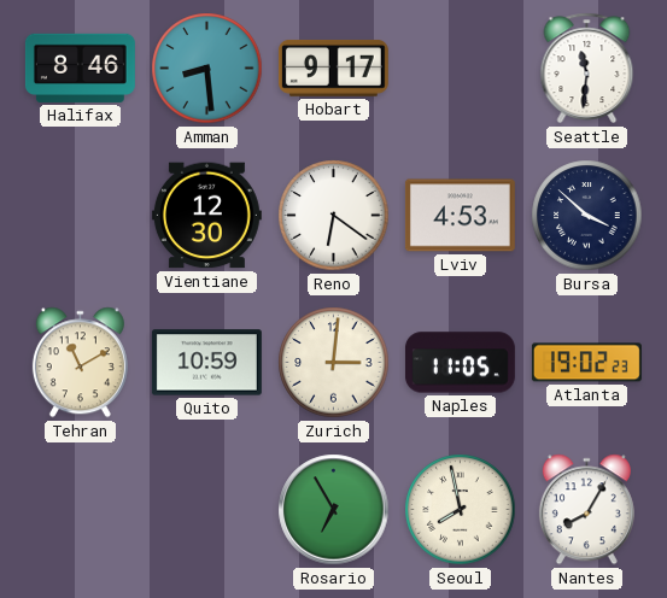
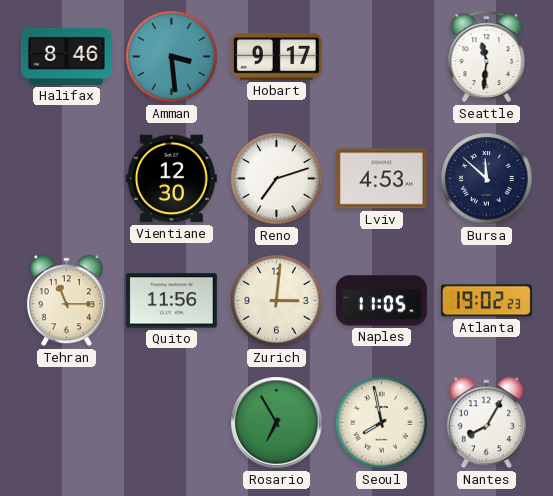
Amman: 8:29 -> 3:29 (172, 57)
Reno: 6:21 -> 7:12 (277, 179)
Bursa: 3:52 -> 11:52 (487, 179)
Tehran: 11:10 -> 11:15 (66, 301)
Quito: 10:59 -> 11:56 (171, 301)
